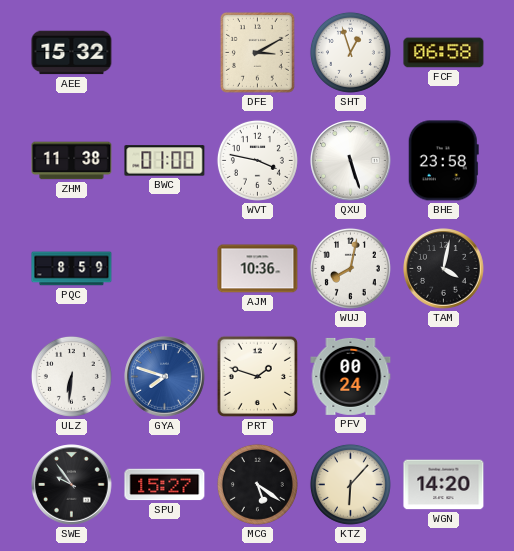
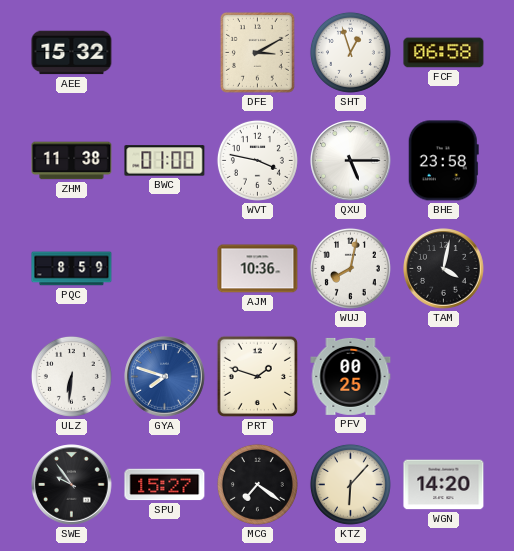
QXU: 5:27 -> 5:15 (351, 161)
PFV: 00:24 -> 00:25 (351, 376)
MCG: 5:21 -> 7:21 (257, 484)
